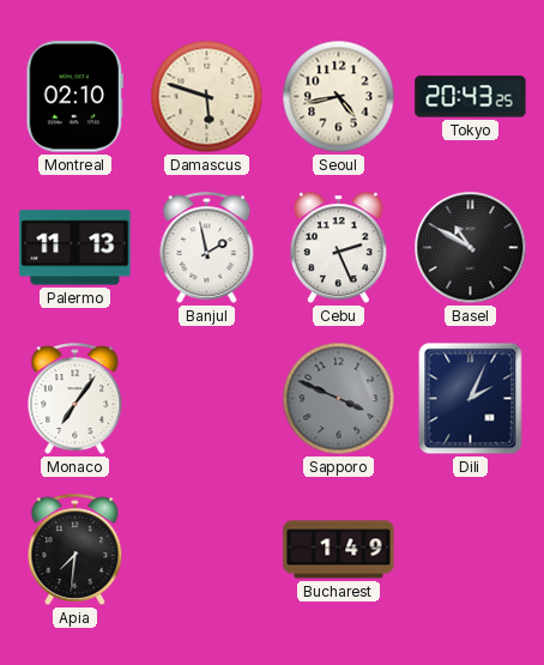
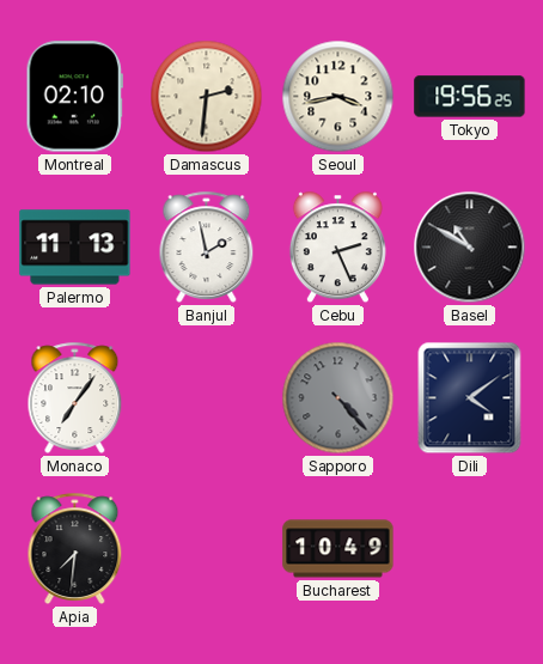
Damascus: 5:48 -> 2:31 (207, 97)
Seoul: 4:43 -> 3:43 (338, 97)
Tokyo: 20:43 -> 19:56 (470, 97)
Sapporo: 3:49 -> 4:23 (338, 398)
Dili: 2:04 -> 4:09 (470, 398)
Bucharest: 1:49 -> 10:49 (338, 549)
